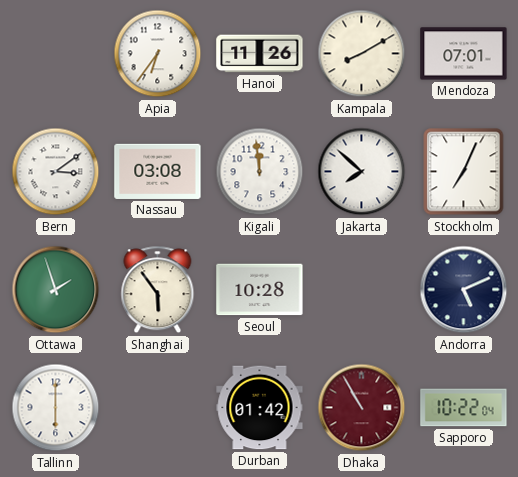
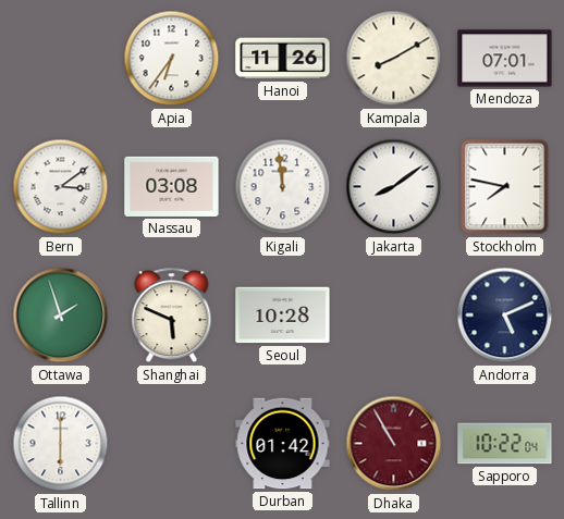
Jakarta: 7:52 -> 8:09 (394, 187)
Stockholm: 7:04 -> 7:47 (505, 187)
Shanghai: 5:54 -> 5:49 (172, 316)
